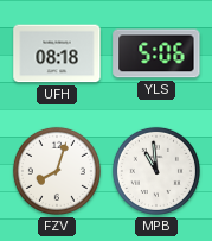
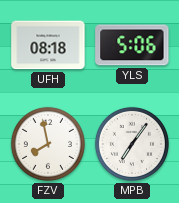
FZV: 8:03 -> 7:58 (48, 144)
MPB: 10:59 -> 7:06 (132, 144)
